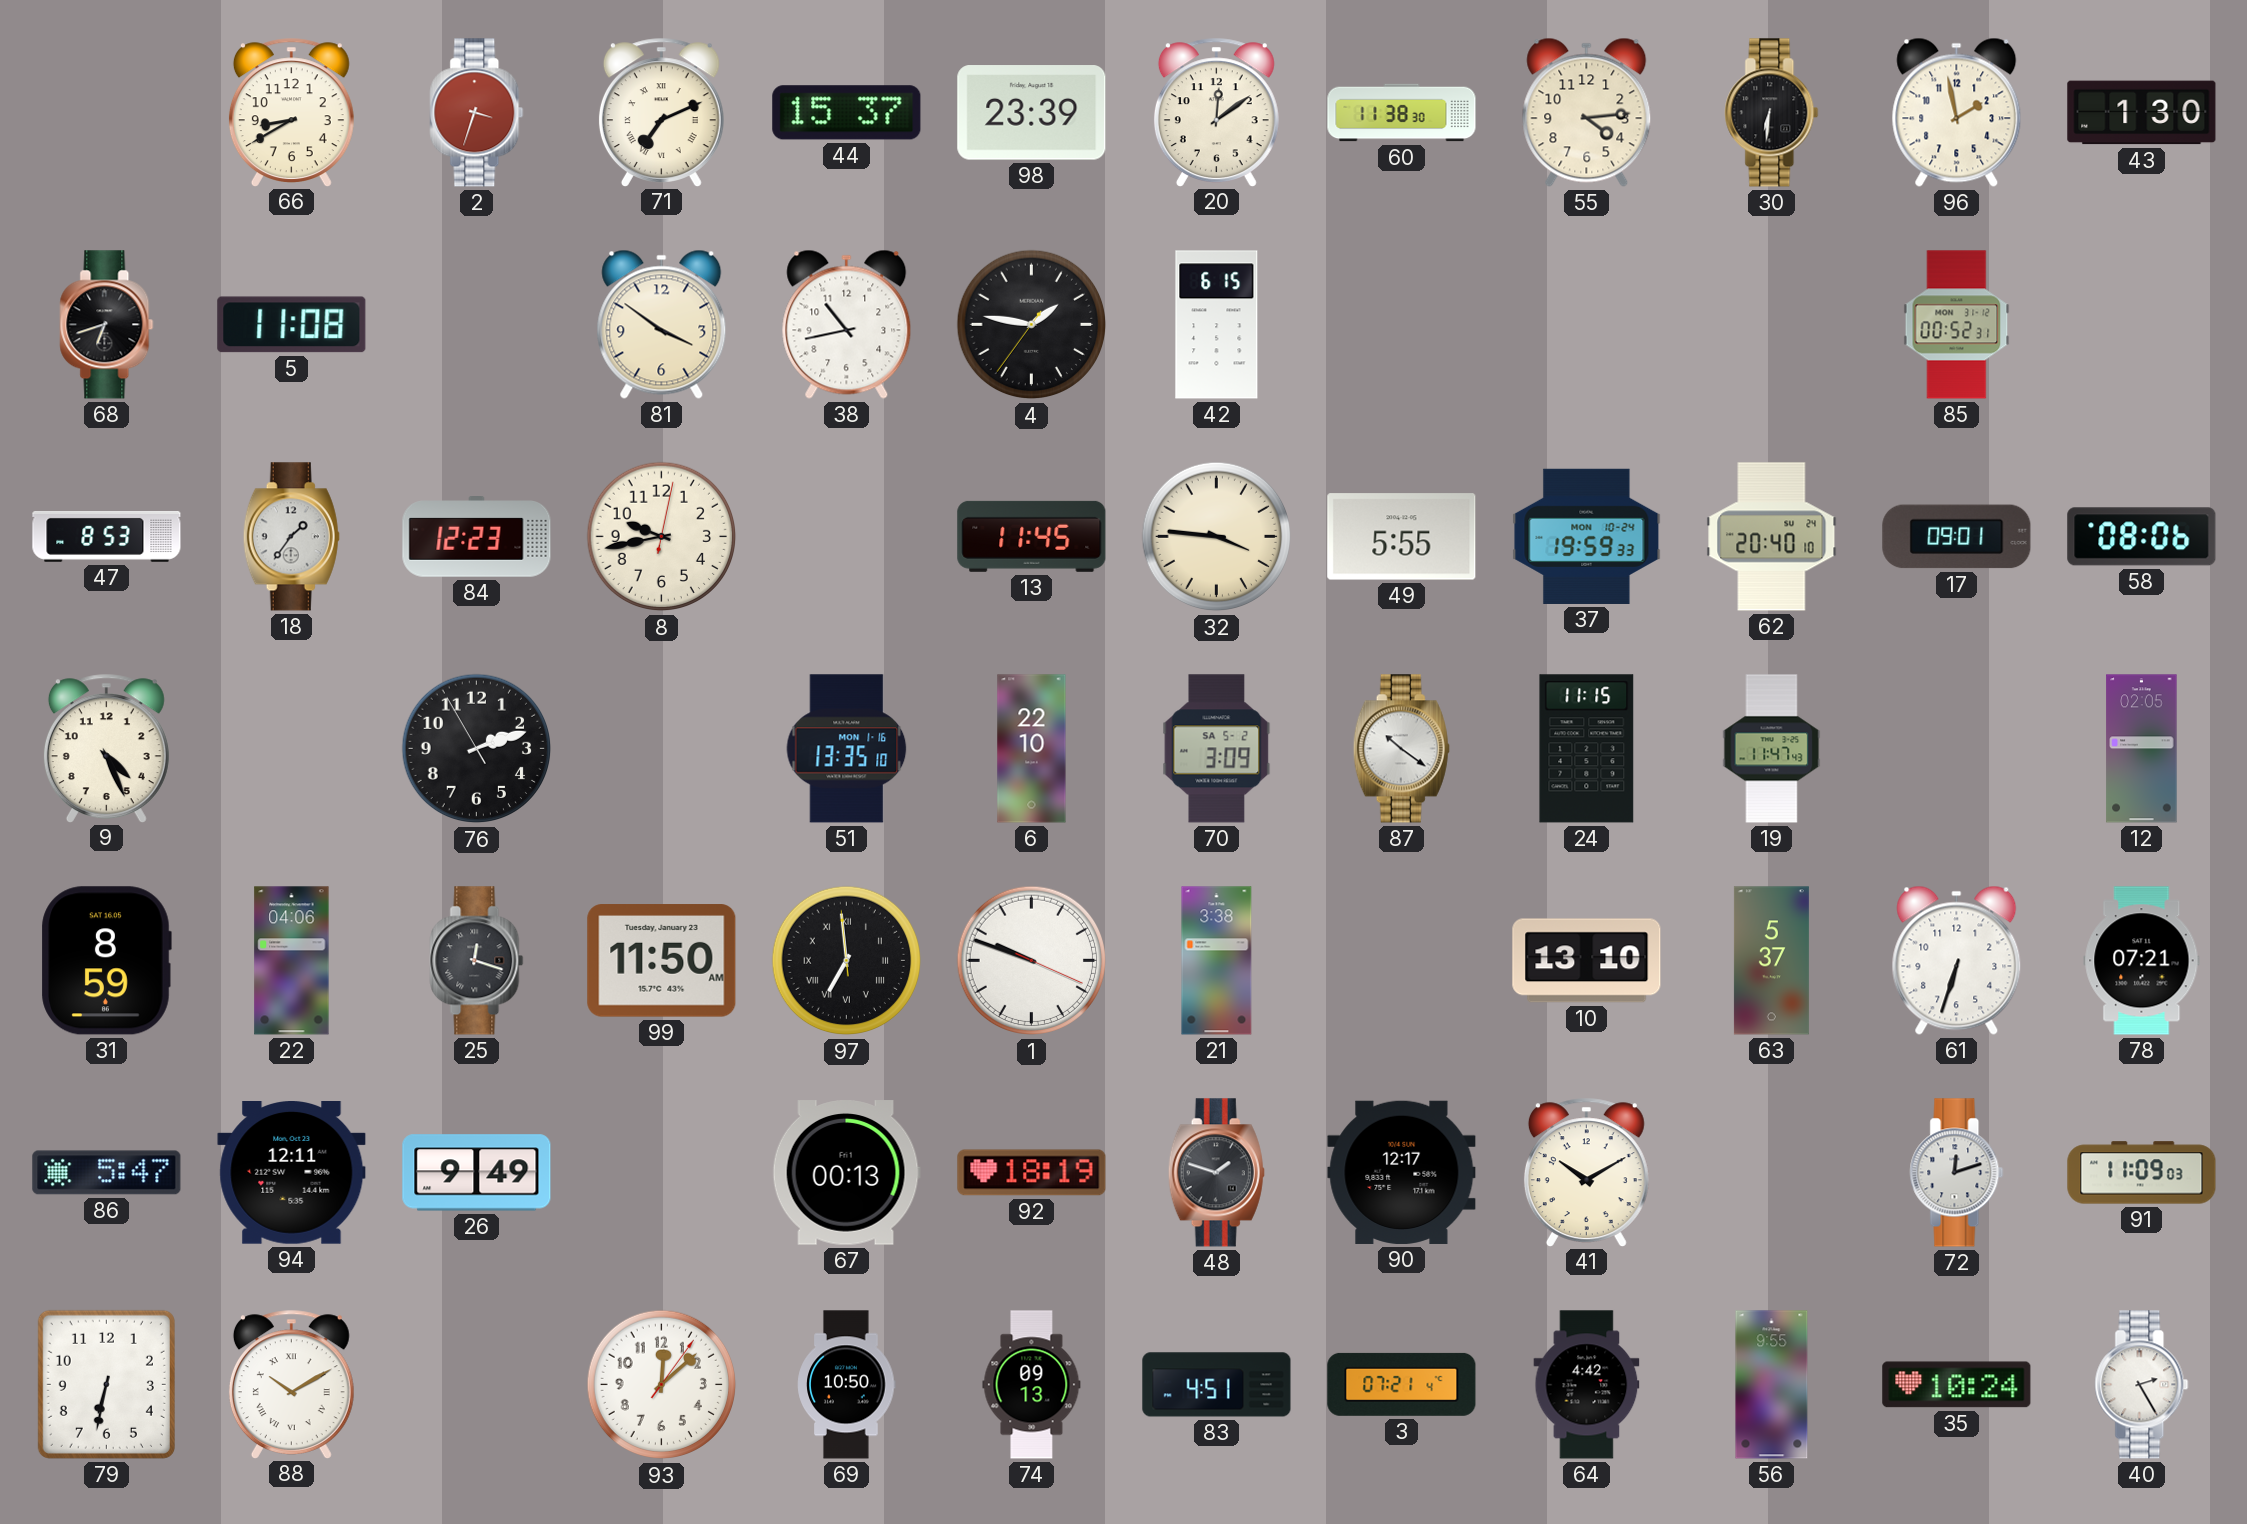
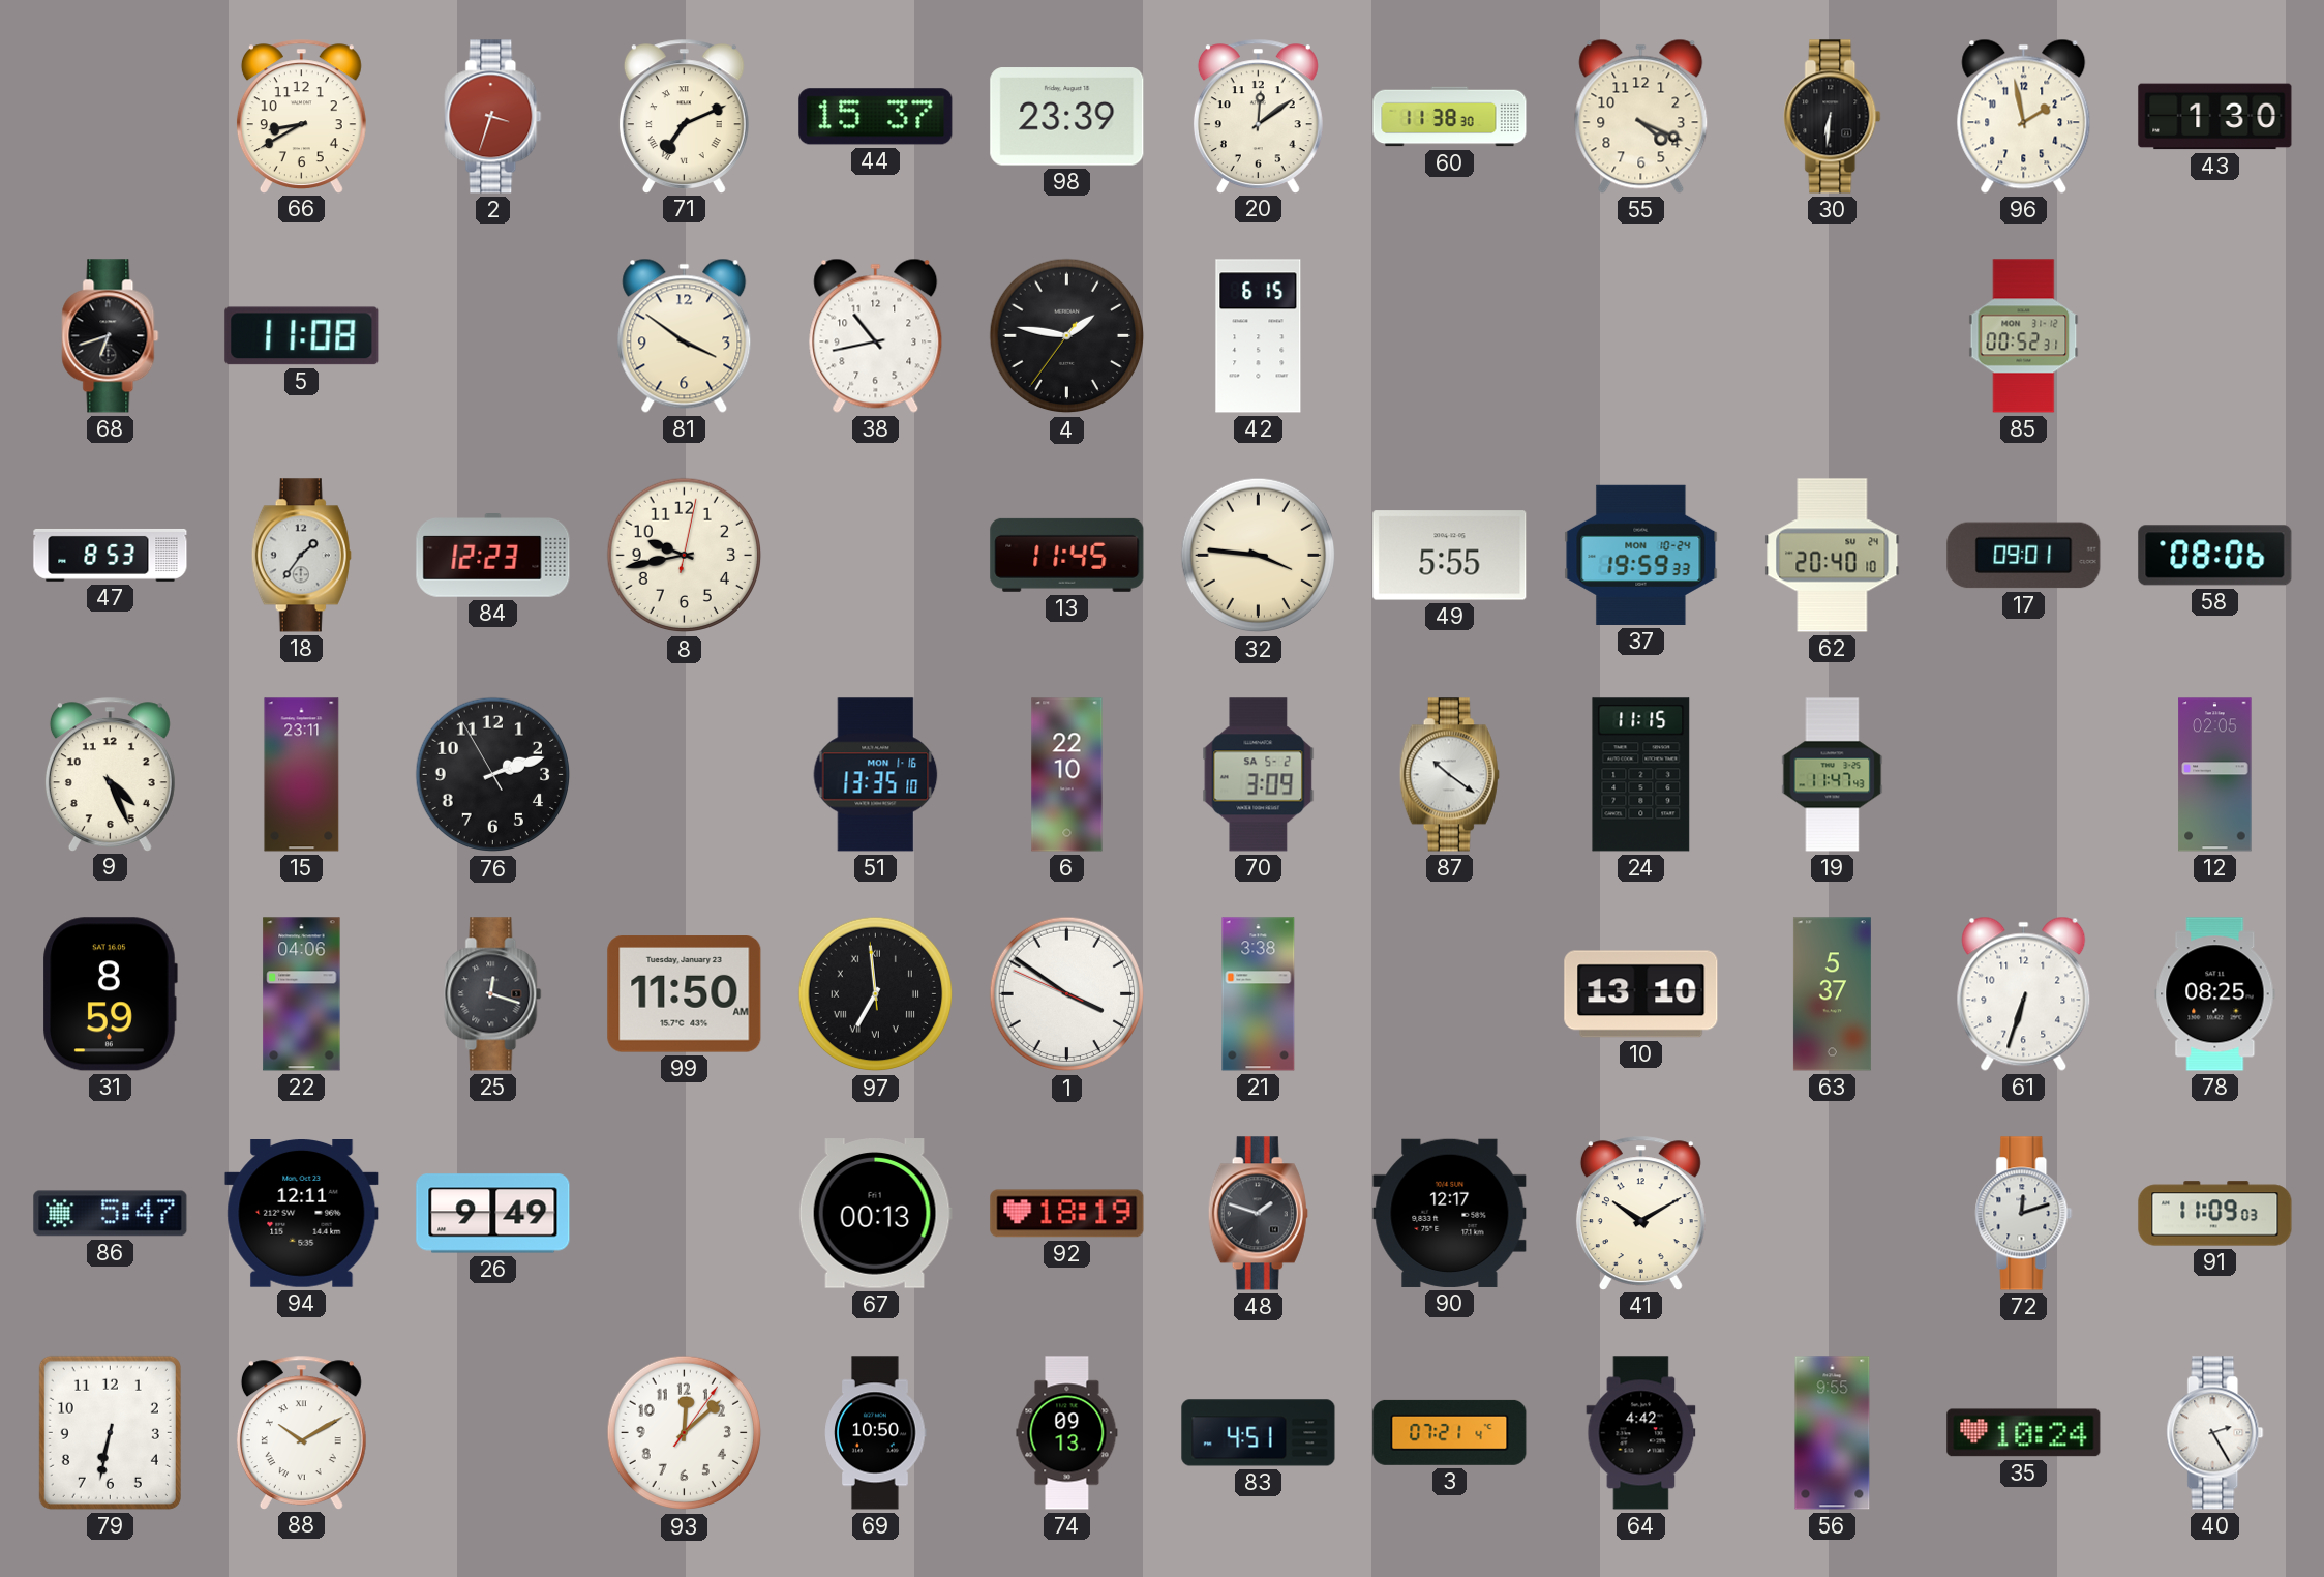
55: 4:14 -> 4:19 (1641, 116)
15: none -> 23:11 (302, 775)
1: 9:48 -> 3:50 (1067, 994)
78: 07:21 -> 08:25 (2215, 994)
